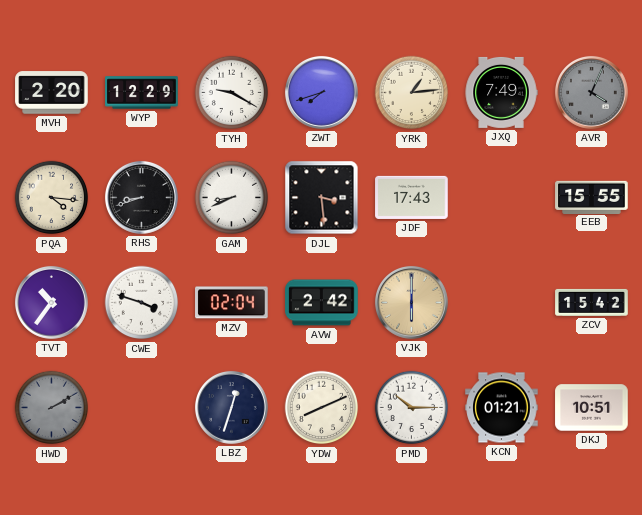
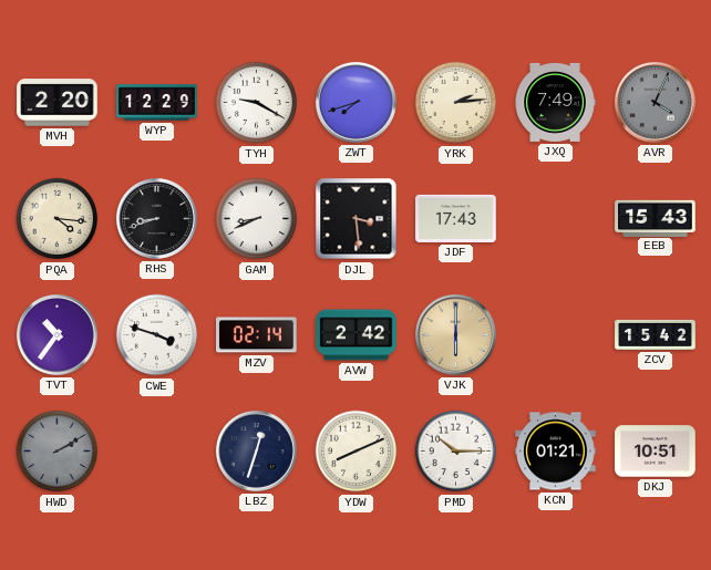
YRK: 1:14 -> 2:14 (456, 103)
EEB: 15:55 -> 15:43 (656, 218)
MZV: 02:04 -> 02:14 (257, 335)
